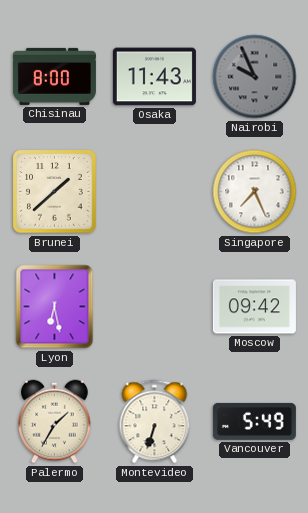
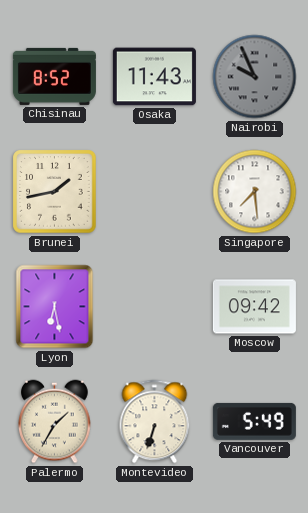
Chisinau: 8:00 -> 8:52 (54, 76)
Brunei: 1:38 -> 1:43 (55, 192)
Singapore: 7:26 -> 7:29 (255, 192)
